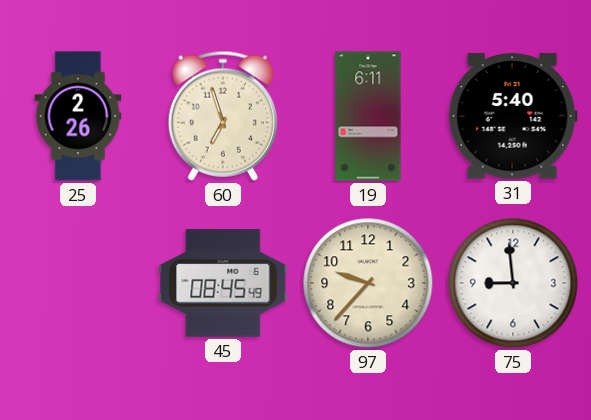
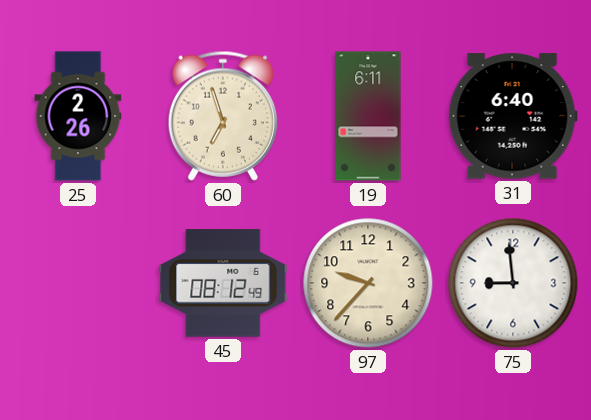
31: 5:40 -> 6:40 (513, 116)
45: 08:45 -> 08:12 (223, 283)
